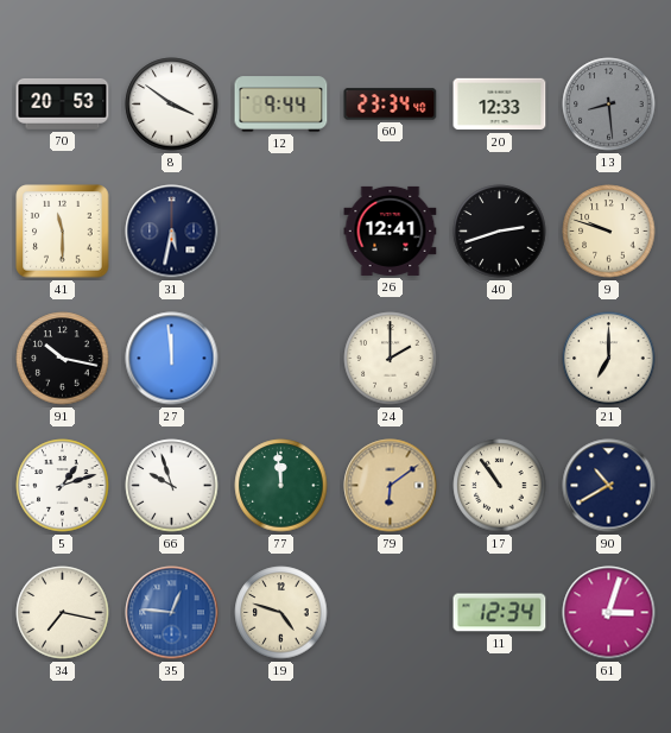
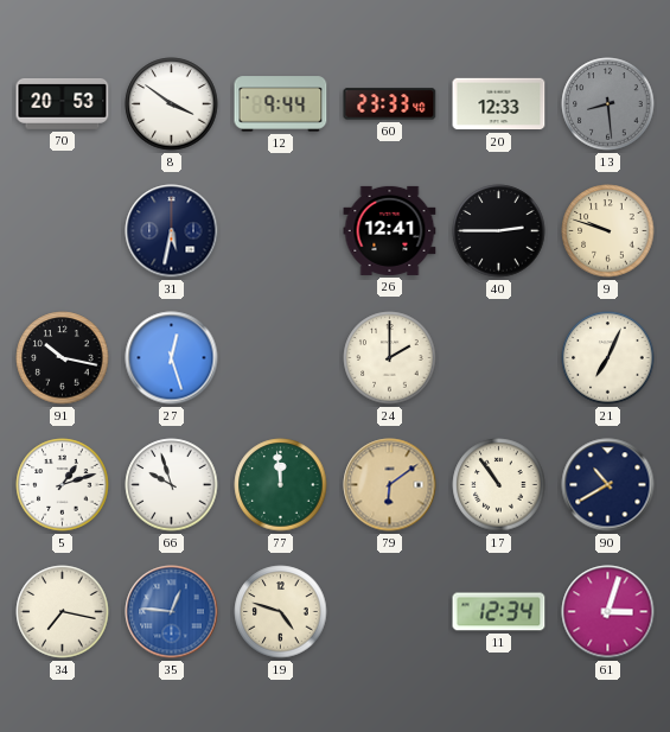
60: 23:34 -> 23:33 (390, 104)
41: 11:30 -> none (63, 232)
40: 2:42 -> 2:45 (499, 231)
27: 11:59 -> 12:27 (172, 358)
21: 7:00 -> 7:04 (608, 358)
